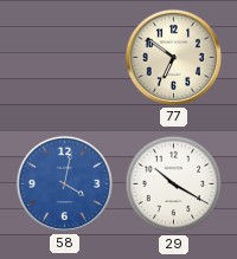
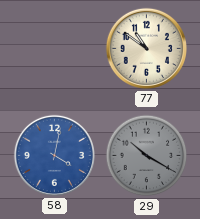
77: 6:51 -> 10:51 (146, 48)
29 dial: white -> grey (147, 156)
